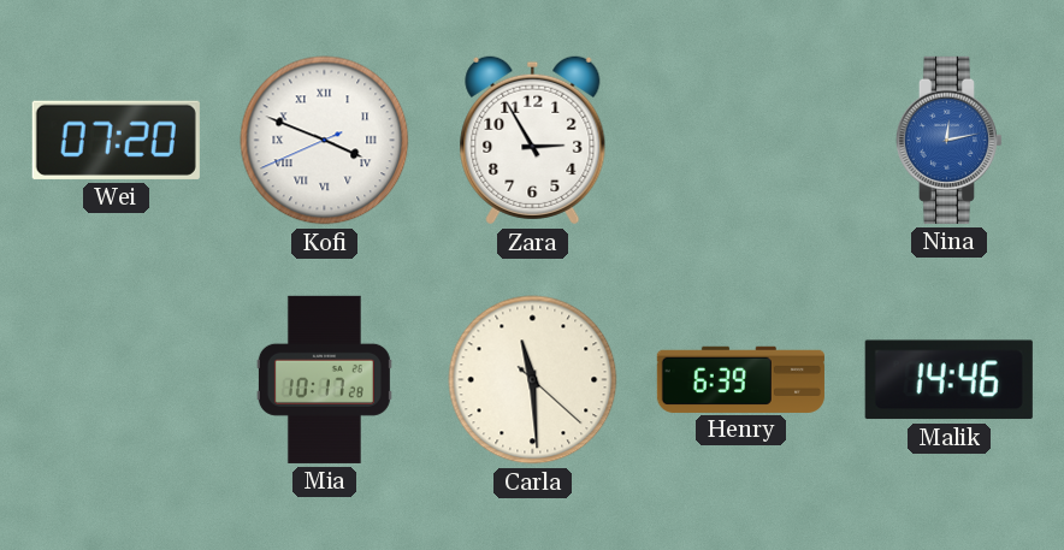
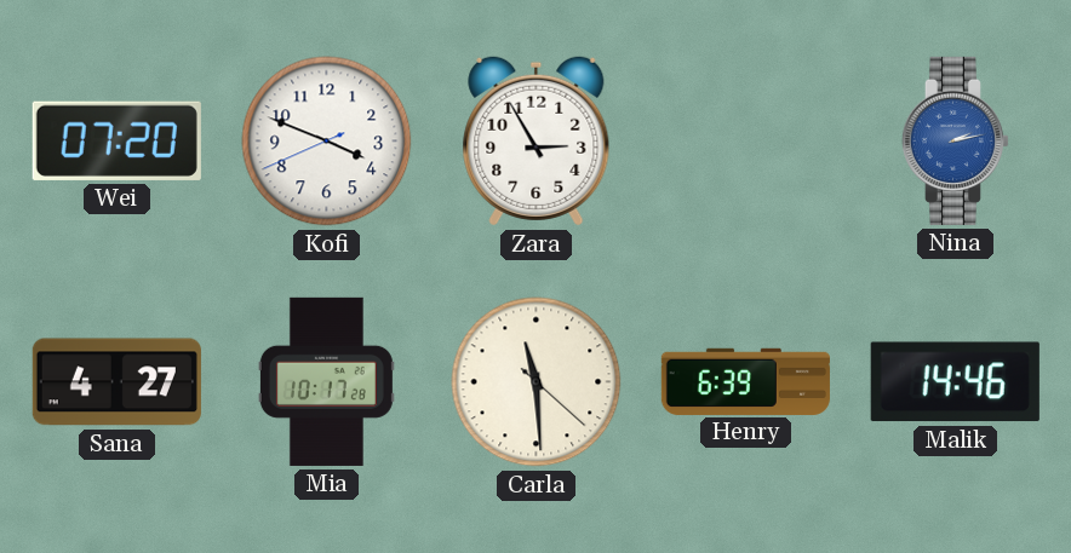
Kofi numerals: Roman -> Arabic (327, 142)
Nina: 12:13 -> 2:13 (955, 140)
Sana: none -> 4:27 (116, 382)
